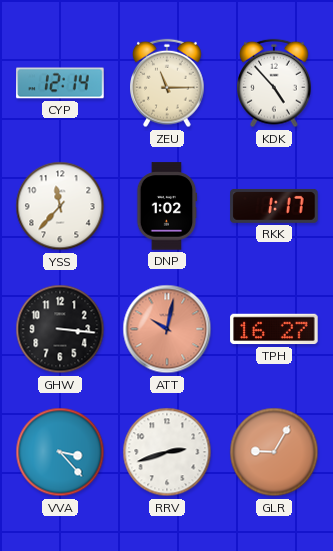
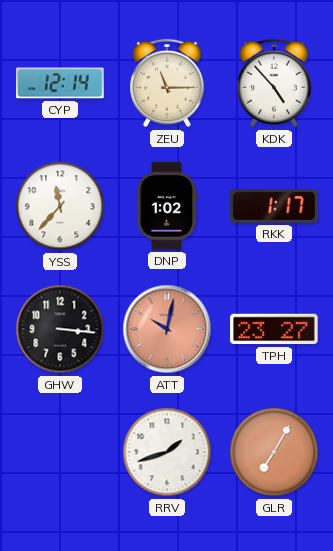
TPH: 16:27 -> 23:27 (274, 329)
VVA: 3:23 -> none (60, 452)
RRV: 2:42 -> 1:42 (167, 452)
GLR: 9:05 -> 7:05 (274, 452)
